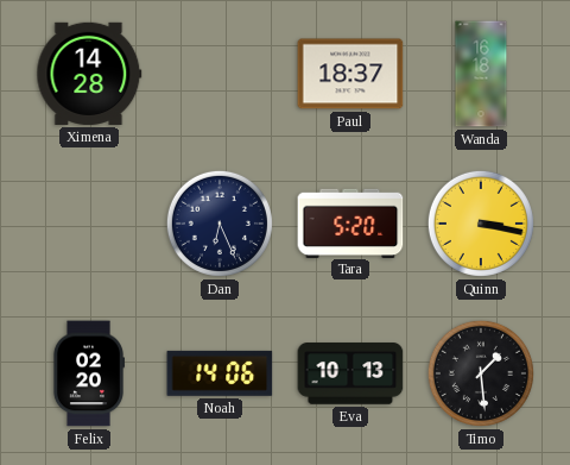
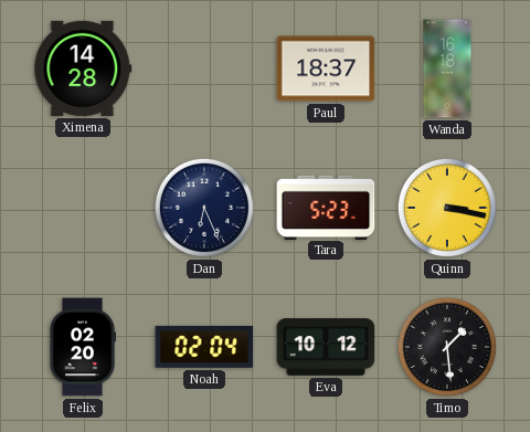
Tara: 5:20 -> 5:23 (326, 207)
Noah: 14:06 -> 02:04 (204, 347)
Eva: 10:13 -> 10:12 (326, 347)
